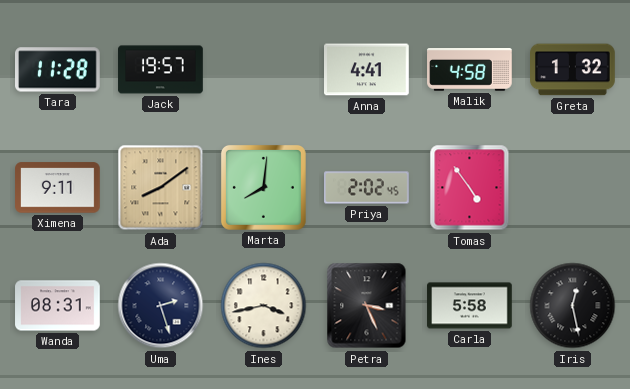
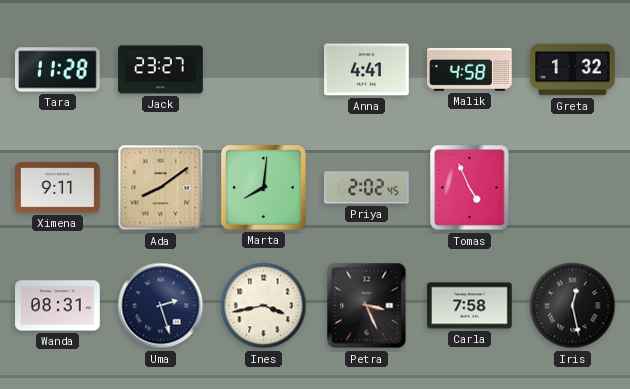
Jack: 19:57 -> 23:27 (161, 70)
Tomas: 4:54 -> 4:56 (470, 188)
Carla: 5:58 -> 7:58 (470, 306)
